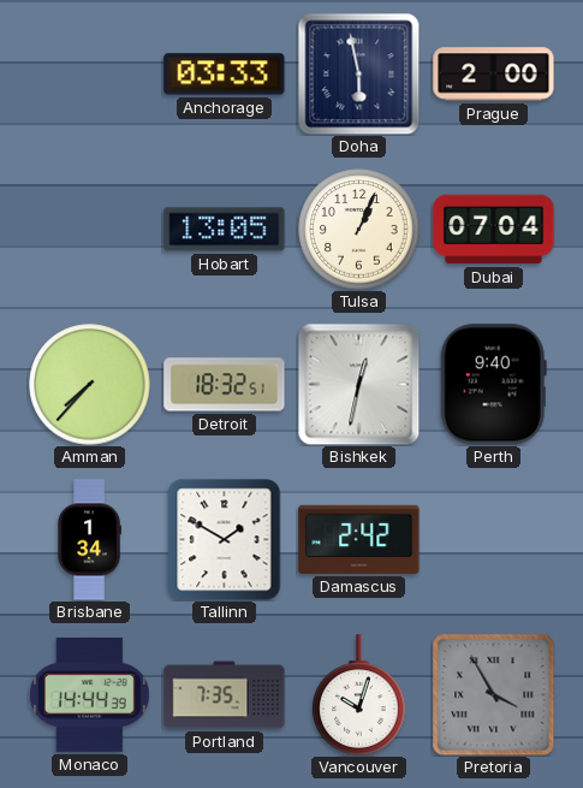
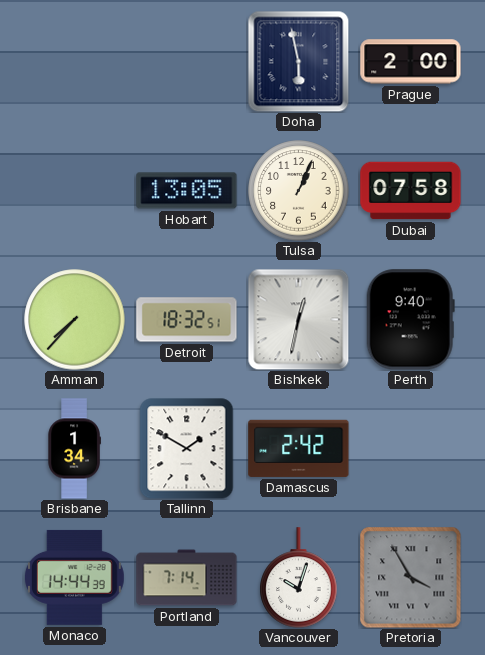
Anchorage: 03:33 -> none (225, 75)
Dubai: 07:04 -> 07:58 (411, 191)
Portland: 7:35 -> 7:14 (187, 578)
